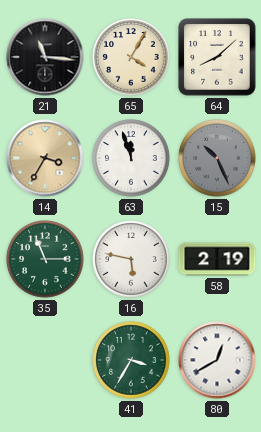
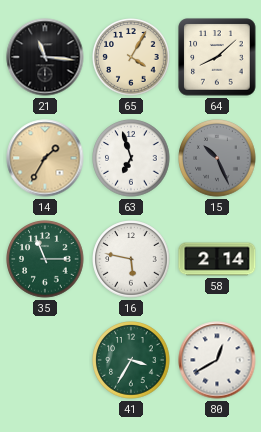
14: 3:35 -> 1:35 (45, 158)
63: 11:57 -> 6:57 (131, 158)
58: 2:19 -> 2:14 (217, 259)
